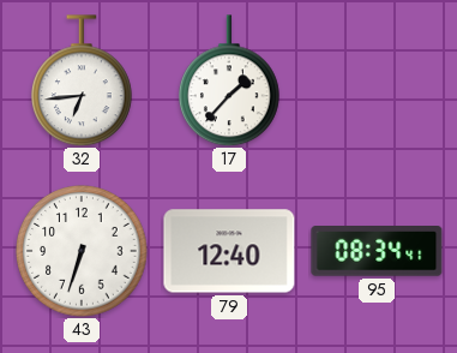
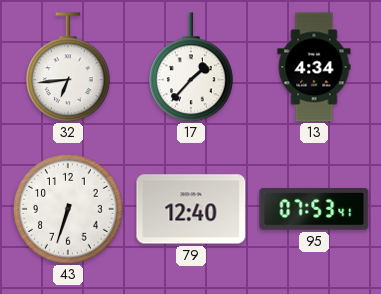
13: none -> 4:34 (314, 67)
95: 08:34 -> 07:53 (314, 210)
